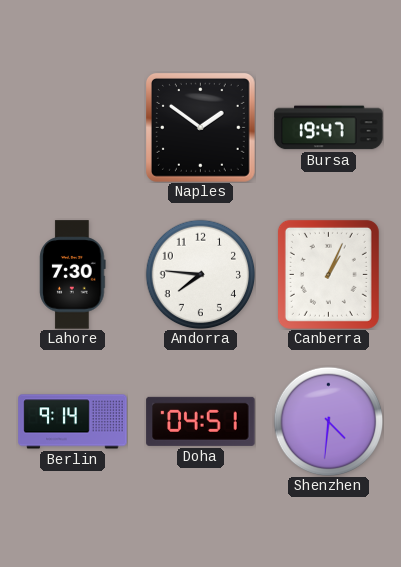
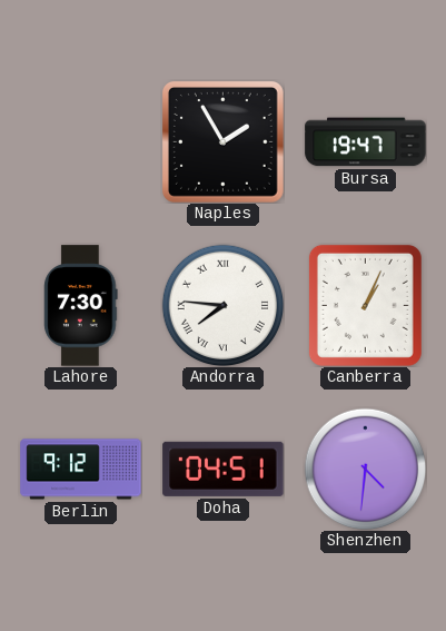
Naples: 1:51 -> 1:55 (222, 141)
Andorra numerals: Arabic -> Roman (222, 305)
Berlin: 9:14 -> 9:12 (81, 470)
